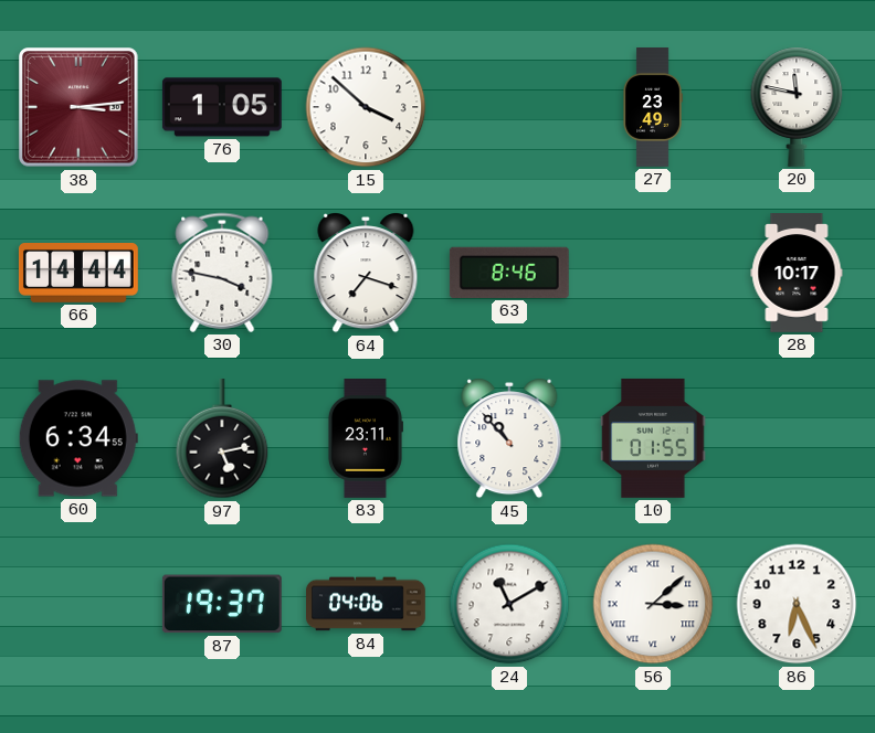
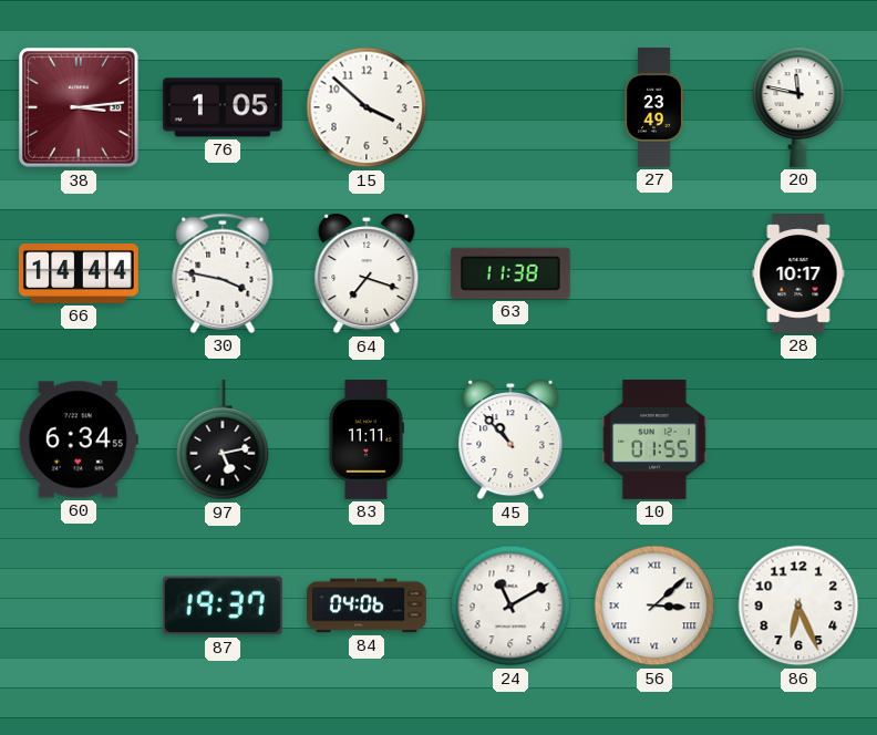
63: 8:46 -> 11:38 (510, 273)
83: 23:11 -> 11:11 (365, 441)
